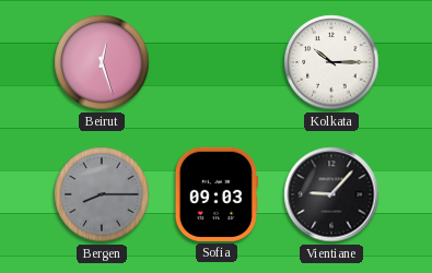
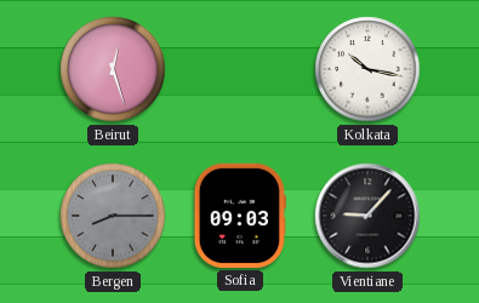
Kolkata: 10:15 -> 10:17 (367, 69)
